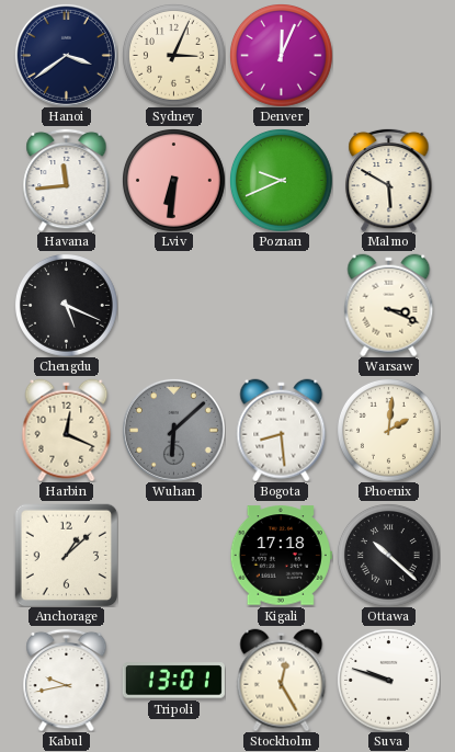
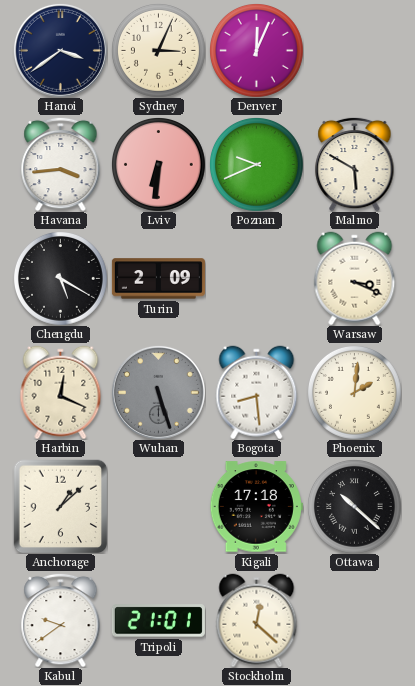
Havana: 11:44 -> 3:44 (61, 164)
Chengdu: 5:19 -> 5:20 (61, 279)
Turin: none -> 2:09 (158, 279)
Wuhan: 6:08 -> 5:27 (158, 392)
Kabul: 9:43 -> 9:39 (61, 620)
Tripoli: 13:01 -> 21:01 (158, 621)
Stockholm: 12:25 -> 12:22 (257, 620)
Suva: 9:48 -> none (389, 681)
